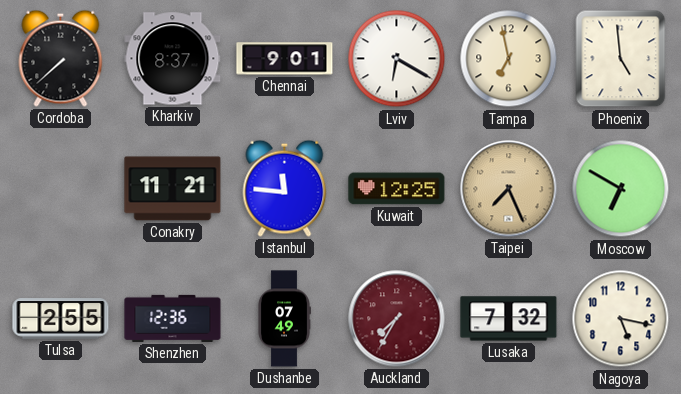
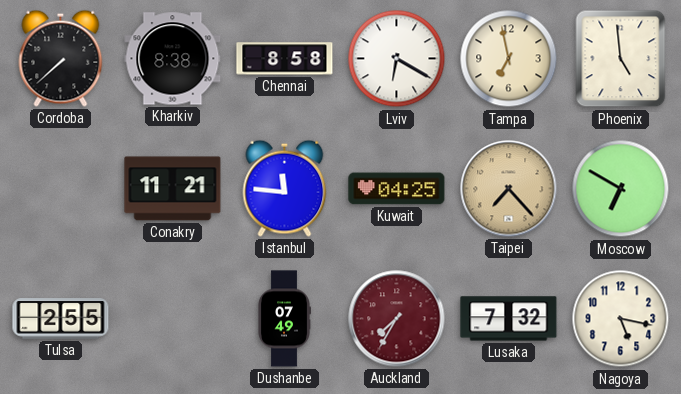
Kharkiv: 8:37 -> 8:38 (173, 59)
Chennai: 9:01 -> 8:58 (285, 59)
Kuwait: 12:25 -> 04:25 (397, 189)
Taipei: 7:26 -> 7:23 (509, 189)
Shenzhen: 12:36 -> none (173, 318)
